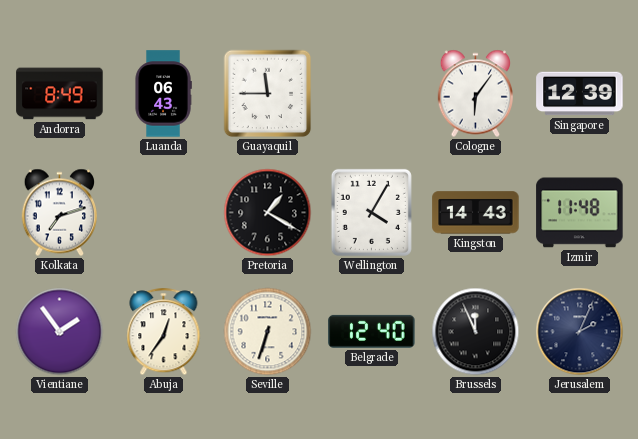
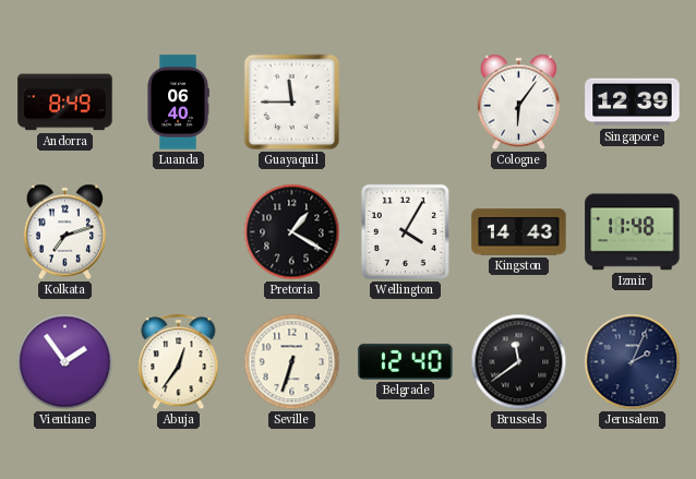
Luanda: 06:43 -> 06:40 (178, 103)
Brussels: 11:56 -> 11:39 (519, 362)
